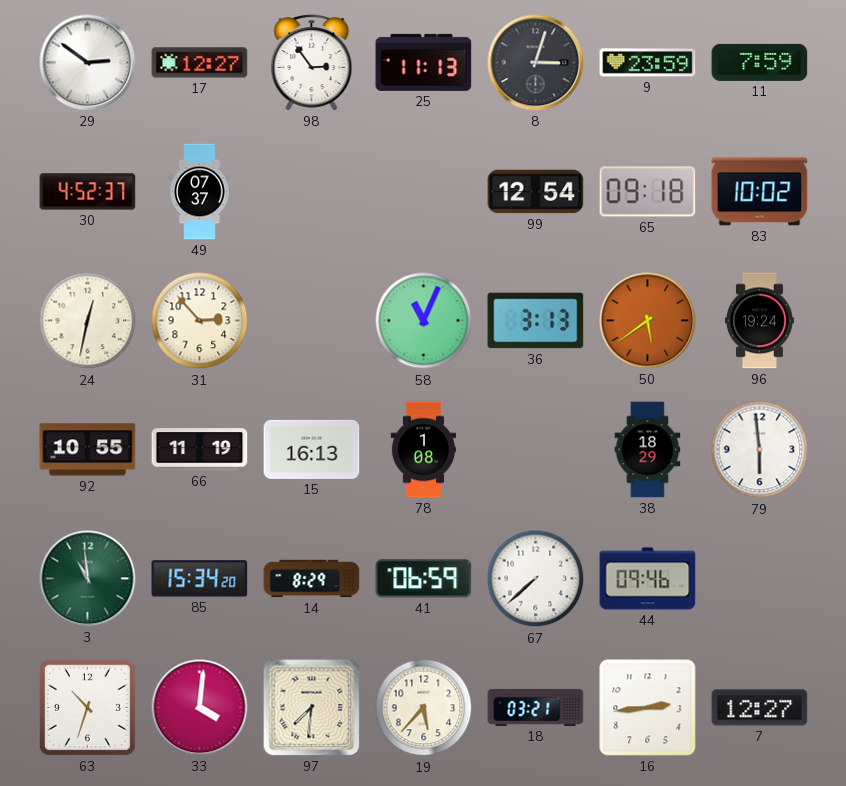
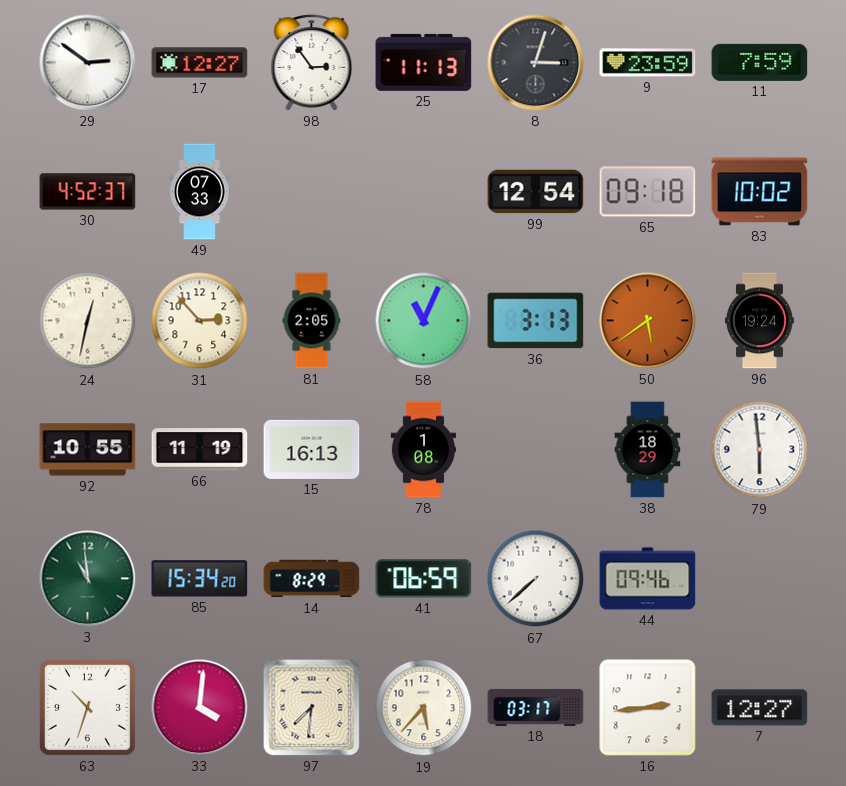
49: 07:37 -> 07:33 (200, 192)
81: none -> 2:05 (312, 321)
18: 03:21 -> 03:17 (536, 707)
